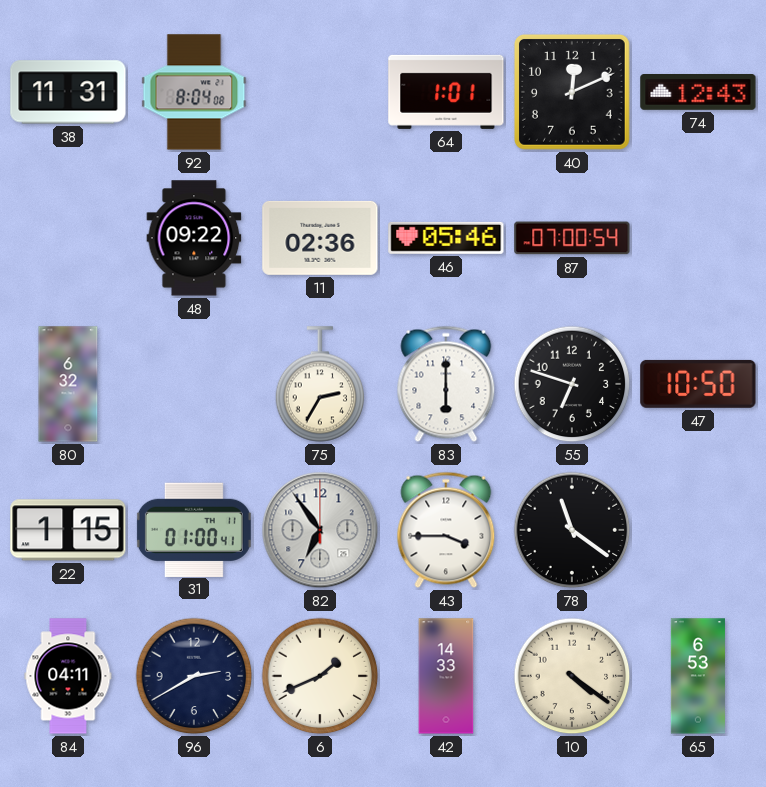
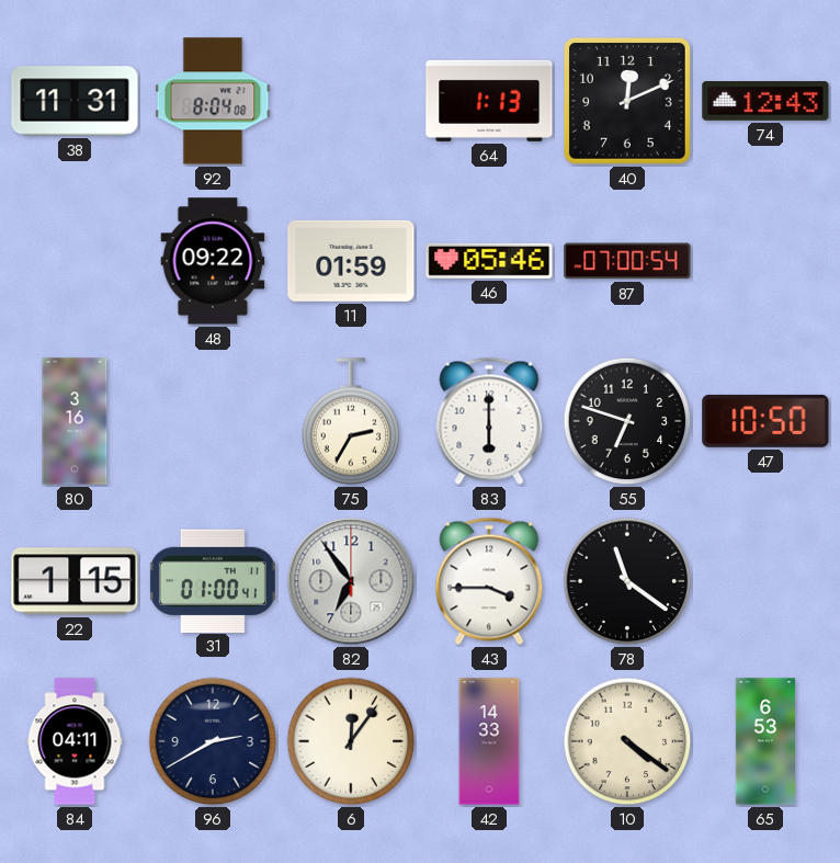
64: 1:01 -> 1:13 (489, 101)
11: 02:36 -> 01:59 (351, 261)
80: 6:32 -> 3:16 (75, 421)
6: 1:41 -> 12:06 (351, 741)
